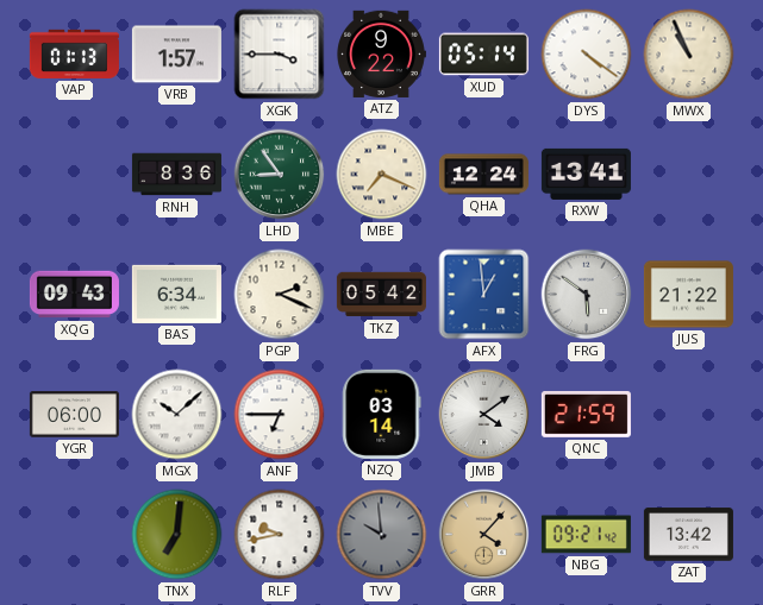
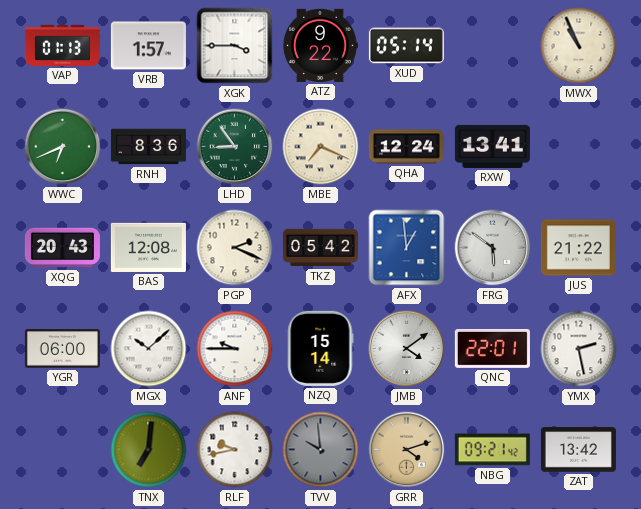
DYS: 4:21 -> none (587, 55)
WWC: none -> 6:41 (63, 147)
XQG: 09:43 -> 20:43 (62, 248)
BAS: 6:34 -> 12:08 (148, 247)
ANF: 6:45 -> 9:45 (235, 349)
NZQ: 03:14 -> 15:14 (321, 348)
QNC: 21:59 -> 22:01 (492, 348)
YMX: none -> 2:28 (579, 349)
GRR: 4:07 -> 4:12 (407, 450)
